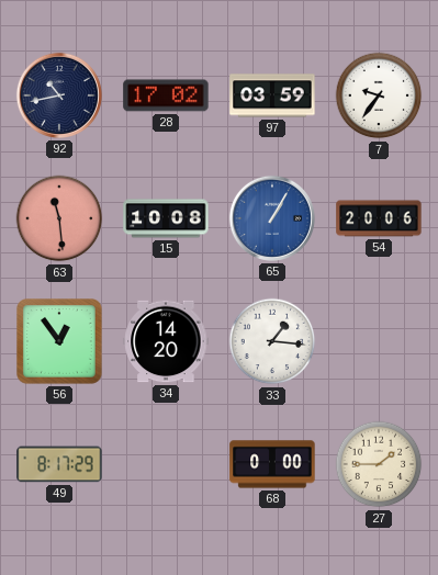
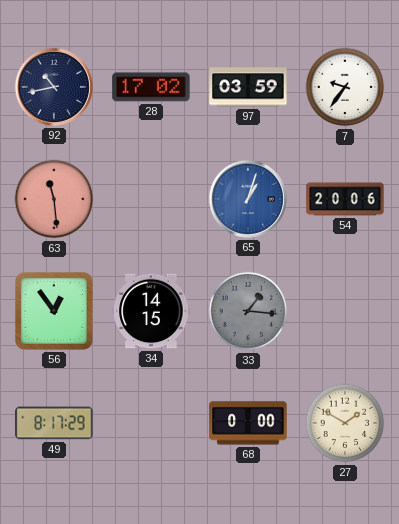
15: 10:08 -> none (166, 218)
65: 1:05 -> 1:03 (248, 199)
34: 14:20 -> 14:15 (151, 311)
33 dial: white -> grey (248, 311)
27: 1:45 -> 1:50 (345, 423)
